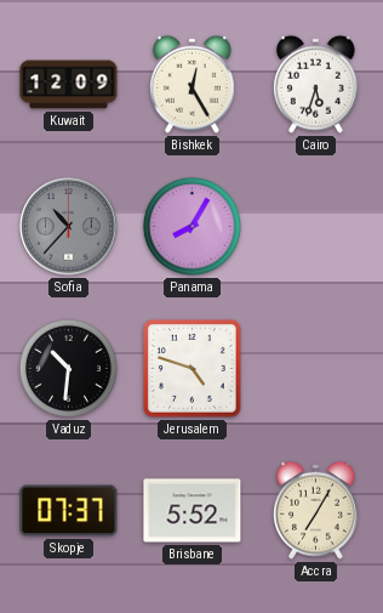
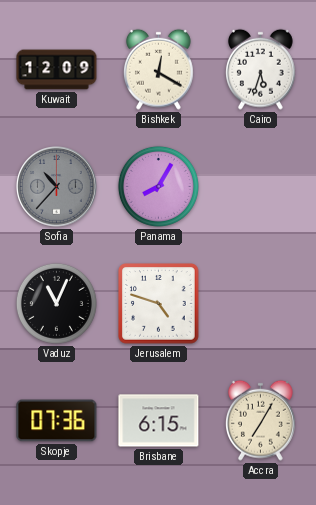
Bishkek: 12:25 -> 12:20 (158, 69)
Vaduz: 10:31 -> 11:04 (56, 303)
Skopje: 07:37 -> 07:36 (57, 421)
Brisbane: 5:52 -> 6:15 (159, 421)
